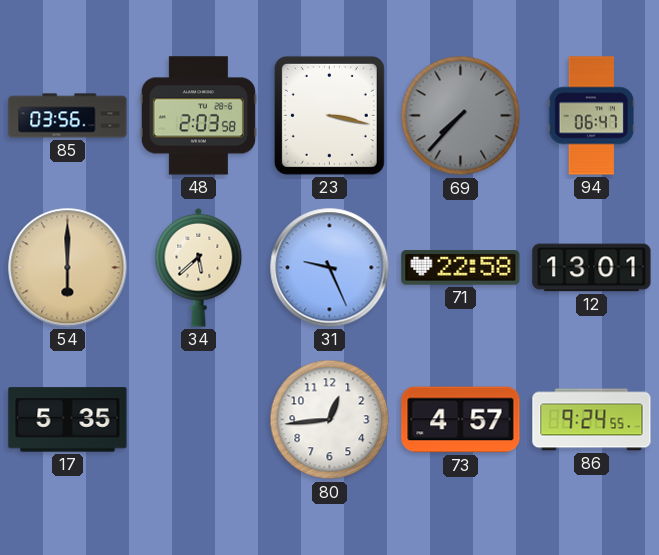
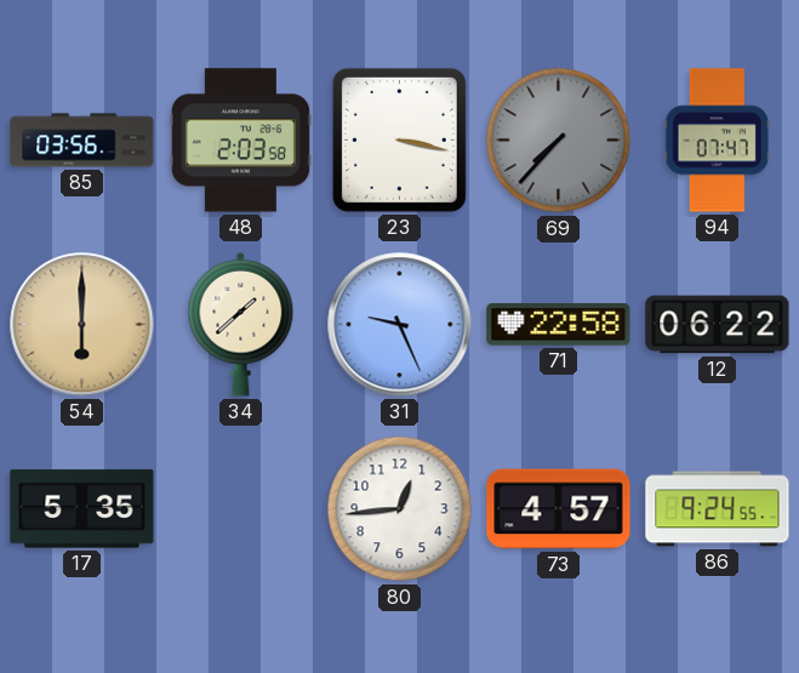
94: 06:47 -> 07:47 (717, 141)
34: 5:38 -> 1:38 (241, 324)
12: 13:01 -> 06:22 (718, 325)
